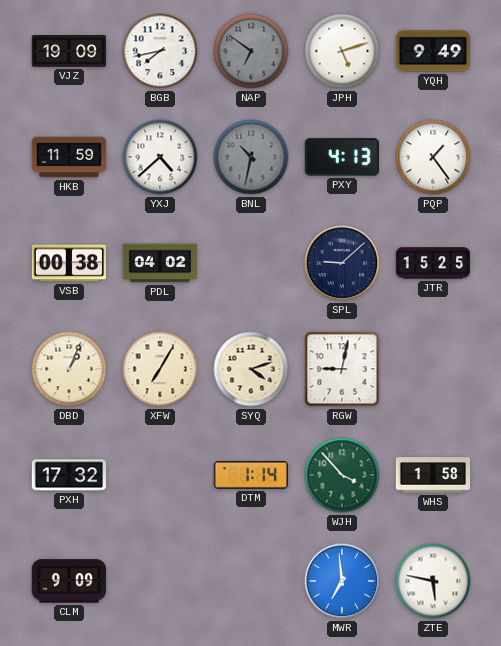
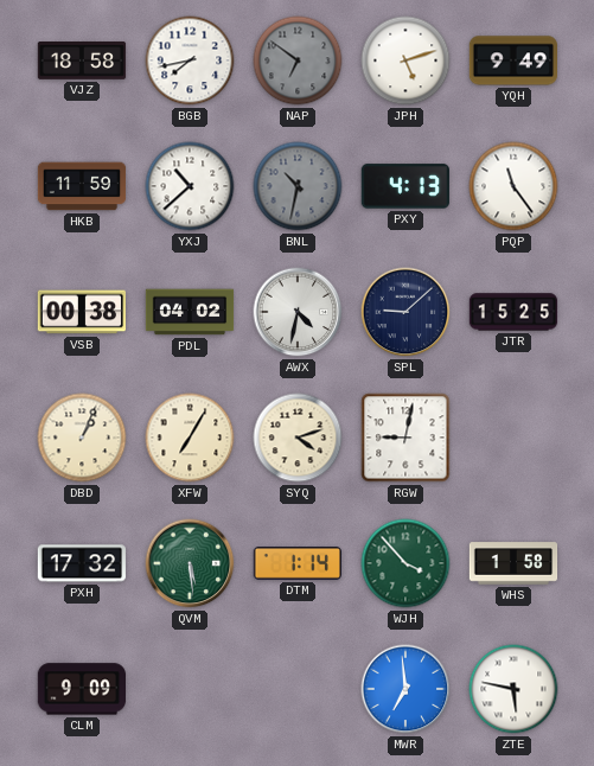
VJZ: 19:09 -> 18:58 (82, 62)
YXJ: 4:38 -> 10:38 (190, 186)
PQP: 1:24 -> 11:24 (513, 186)
AWX: none -> 4:32 (298, 312)
QVM: none -> 5:29 (190, 563)
